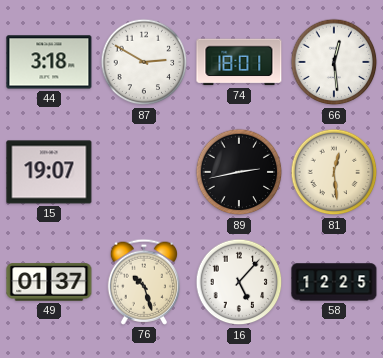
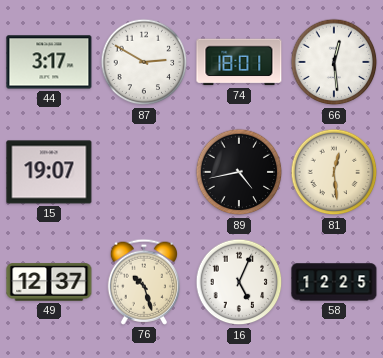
44: 3:18 -> 3:17 (49, 62)
89: 2:43 -> 4:43 (239, 172)
49: 01:37 -> 12:37 (49, 282)
16: 5:07 -> 5:04 (239, 282)
